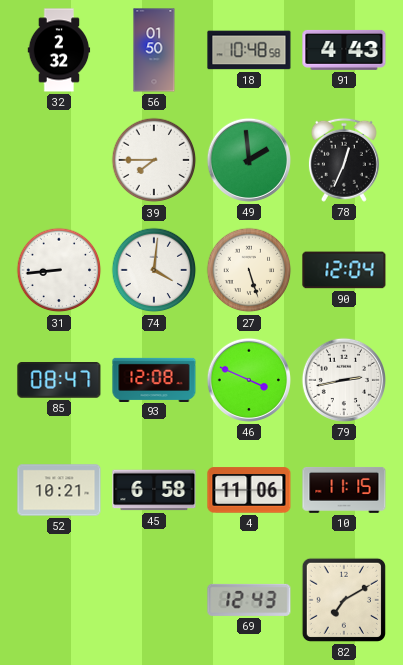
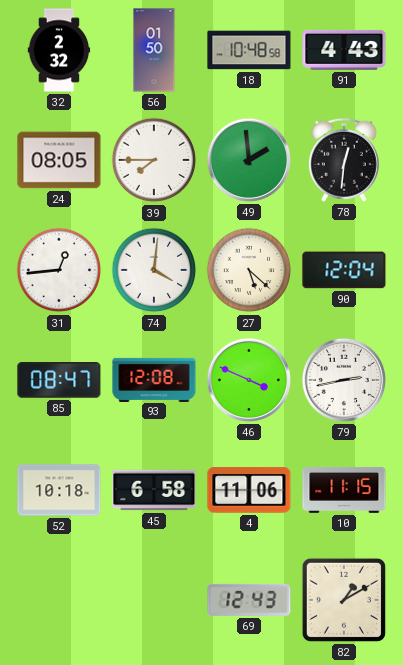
24: none -> 08:05 (59, 160)
78: 12:34 -> 12:31 (344, 160)
31: 8:44 -> 12:44 (59, 270)
27: 5:27 -> 5:22 (249, 270)
52: 10:21 -> 10:18 (59, 490)
82: 7:10 -> 1:10 (344, 600)
